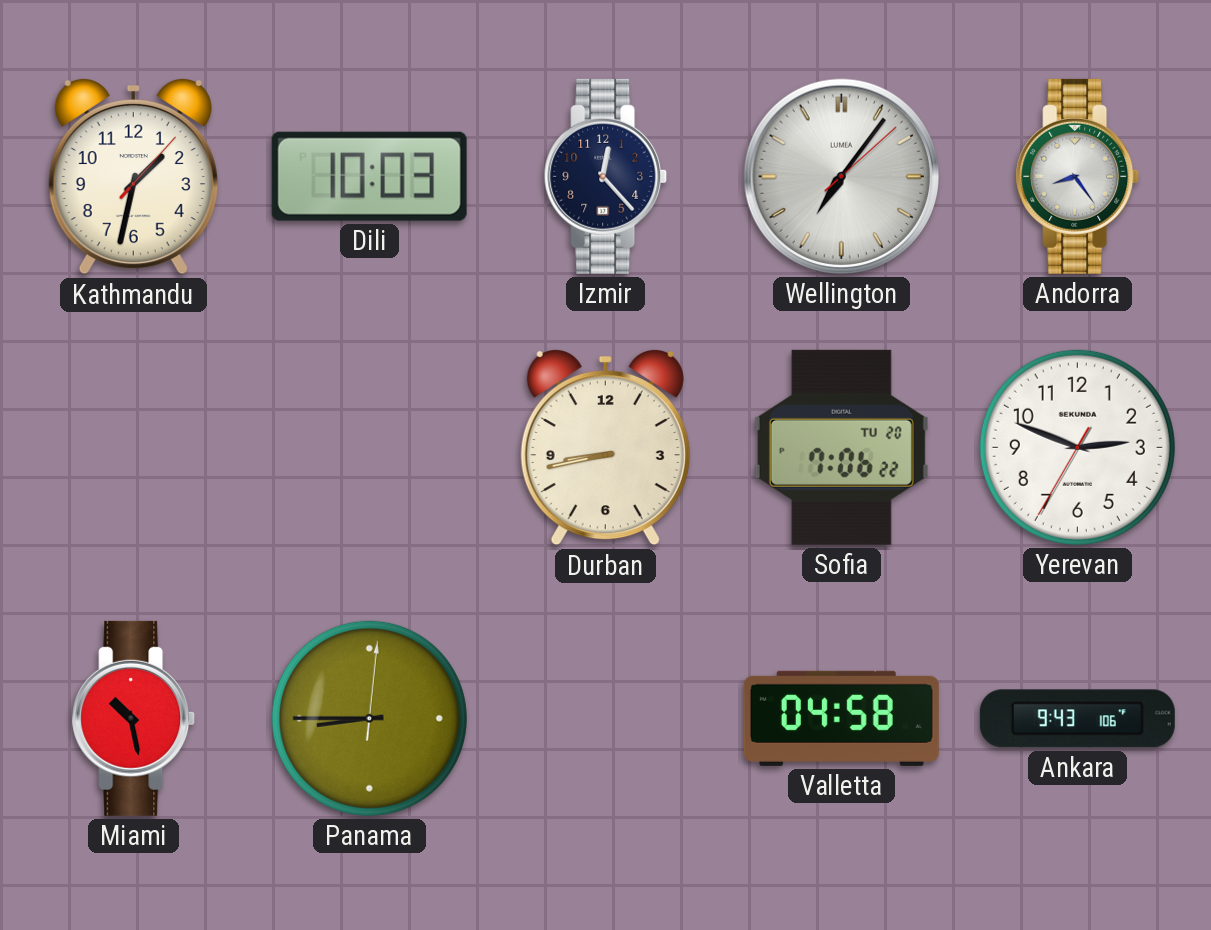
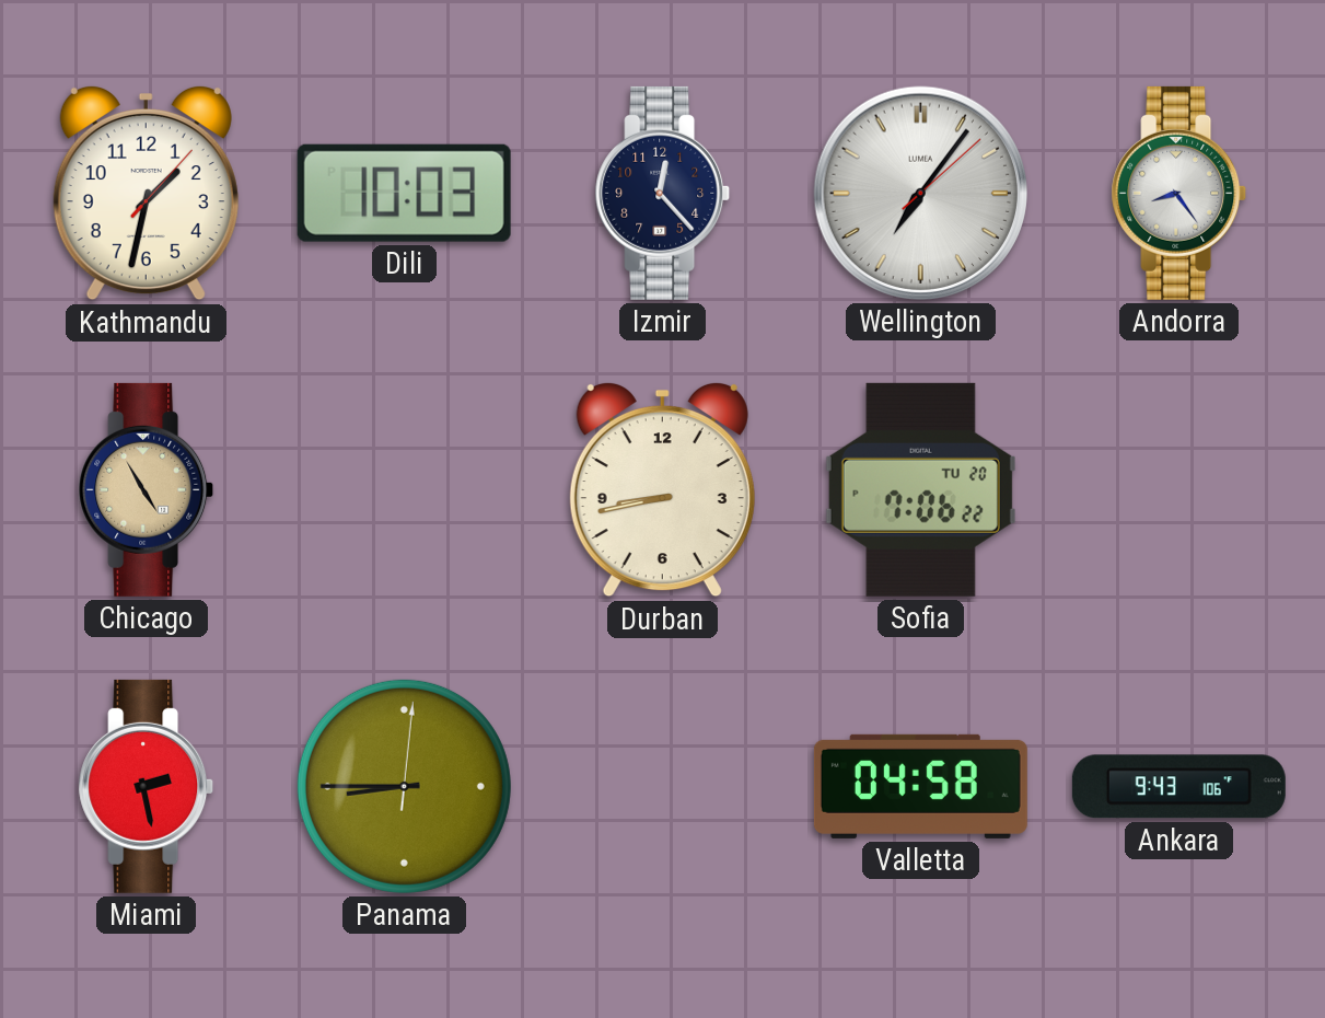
Chicago: none -> 4:55 (147, 489)
Yerevan: 2:48 -> none (1077, 447)
Miami: 10:28 -> 2:28 (147, 786)
